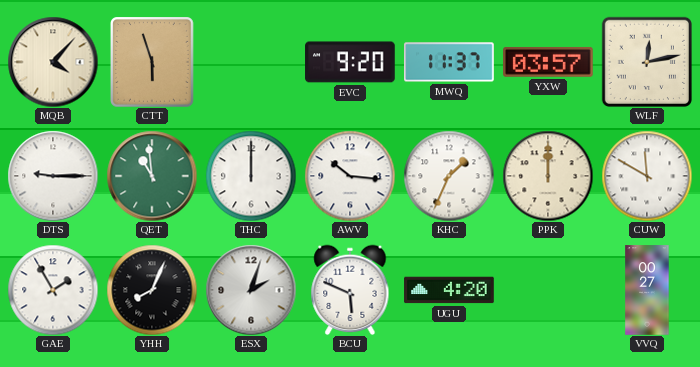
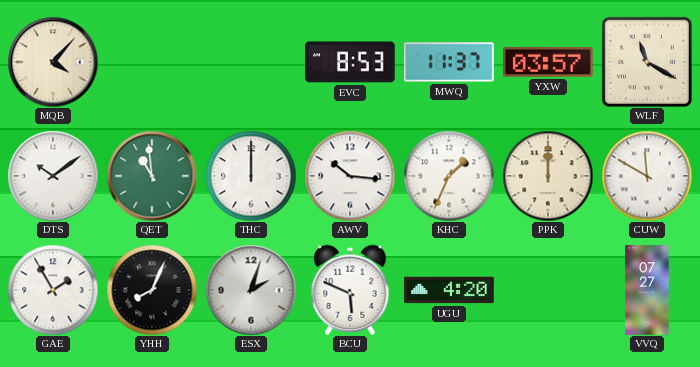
CTT: 5:57 -> none (153, 63)
EVC: 9:20 -> 8:53 (350, 62)
WLF: 12:13 -> 11:20 (647, 62)
DTS: 9:15 -> 10:09 (53, 176)
VVQ: 00:27 -> 07:27 (647, 290)
